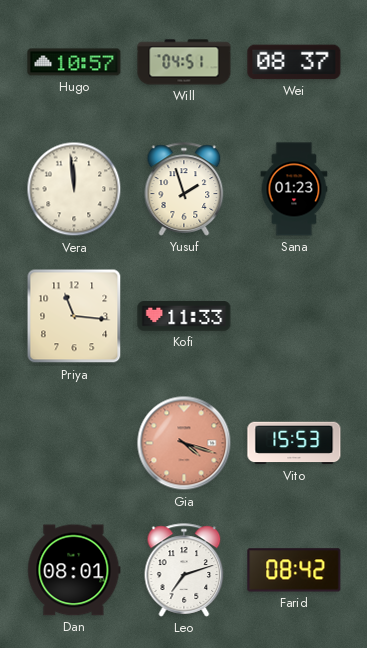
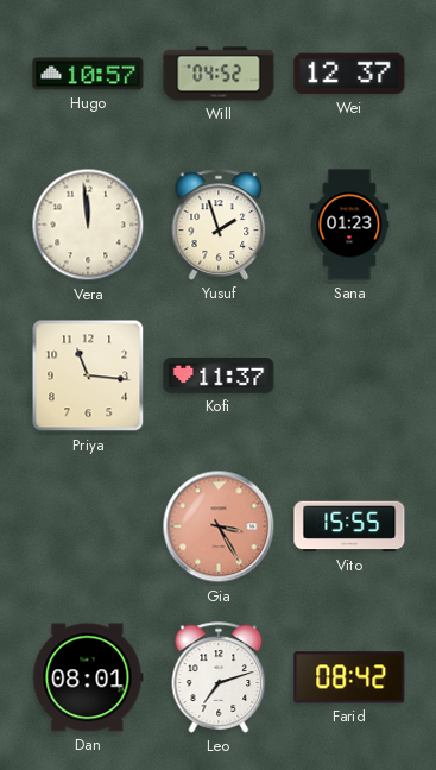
Will: 04:51 -> 04:52 (219, 74)
Wei: 08:37 -> 12:37 (349, 74)
Kofi: 11:33 -> 11:37 (219, 377)
Gia: 4:18 -> 3:25 (219, 526)
Vito: 15:53 -> 15:55 (349, 526)
